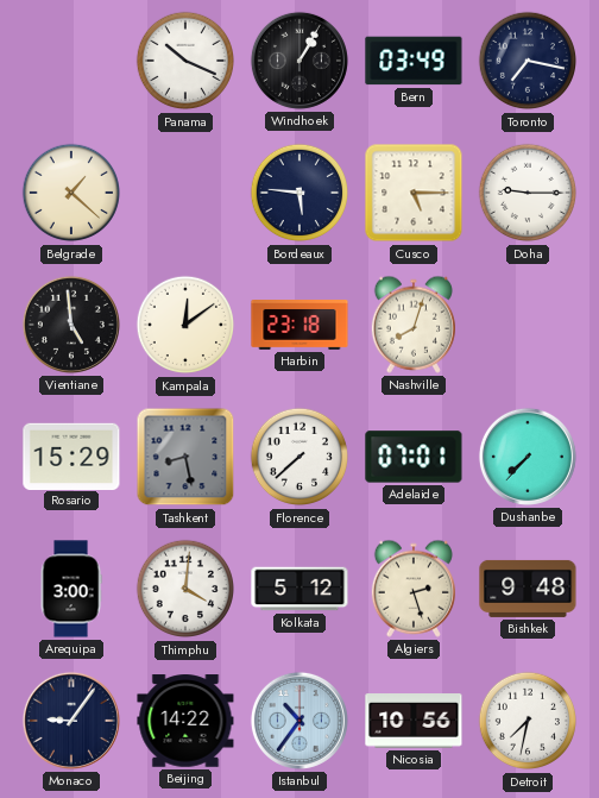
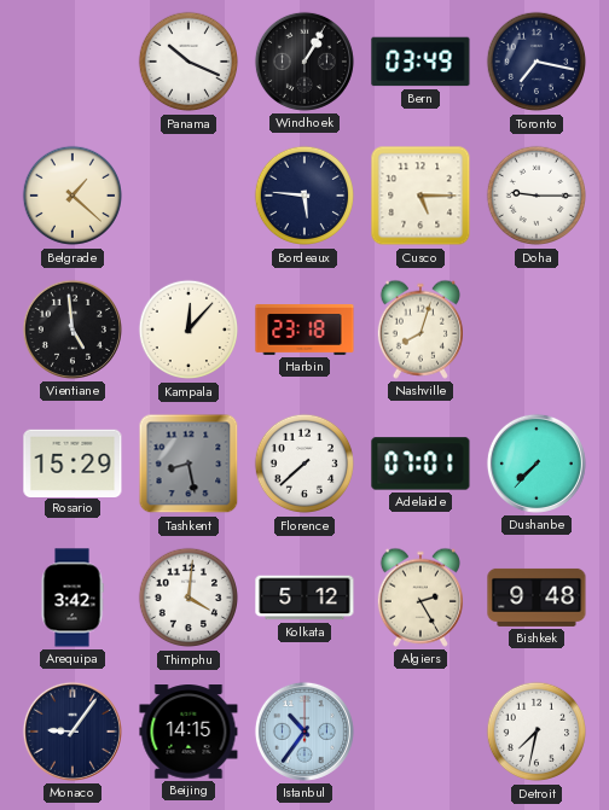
Kampala: 12:09 -> 12:07 (188, 330)
Arequipa: 3:00 -> 3:42 (72, 598)
Algiers: 2:27 -> 2:25 (419, 598)
Beijing: 14:22 -> 14:15 (188, 732)
Nicosia: 10:56 -> none (414, 721)
